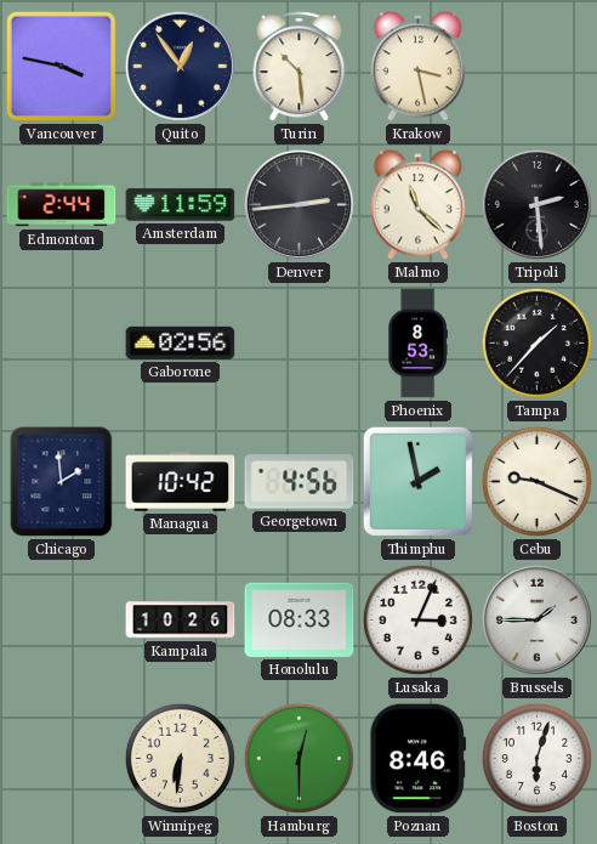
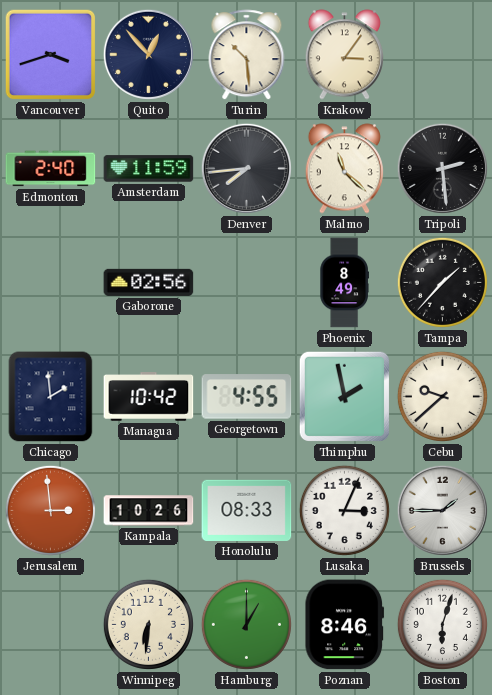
Vancouver: 3:47 -> 3:42 (51, 55)
Quito: 12:54 -> 12:53 (148, 54)
Krakow: 3:28 -> 3:06 (344, 55)
Edmonton: 2:44 -> 2:40 (51, 169)
Denver: 2:44 -> 7:44 (246, 168)
Phoenix: 8:53 -> 8:49 (344, 283)
Georgetown: 4:56 -> 4:55 (247, 397)
Cebu: 9:19 -> 9:38 (442, 396)
Jerusalem: none -> 2:59 (50, 510)
Hamburg: 12:30 -> 1:00 (246, 624)
